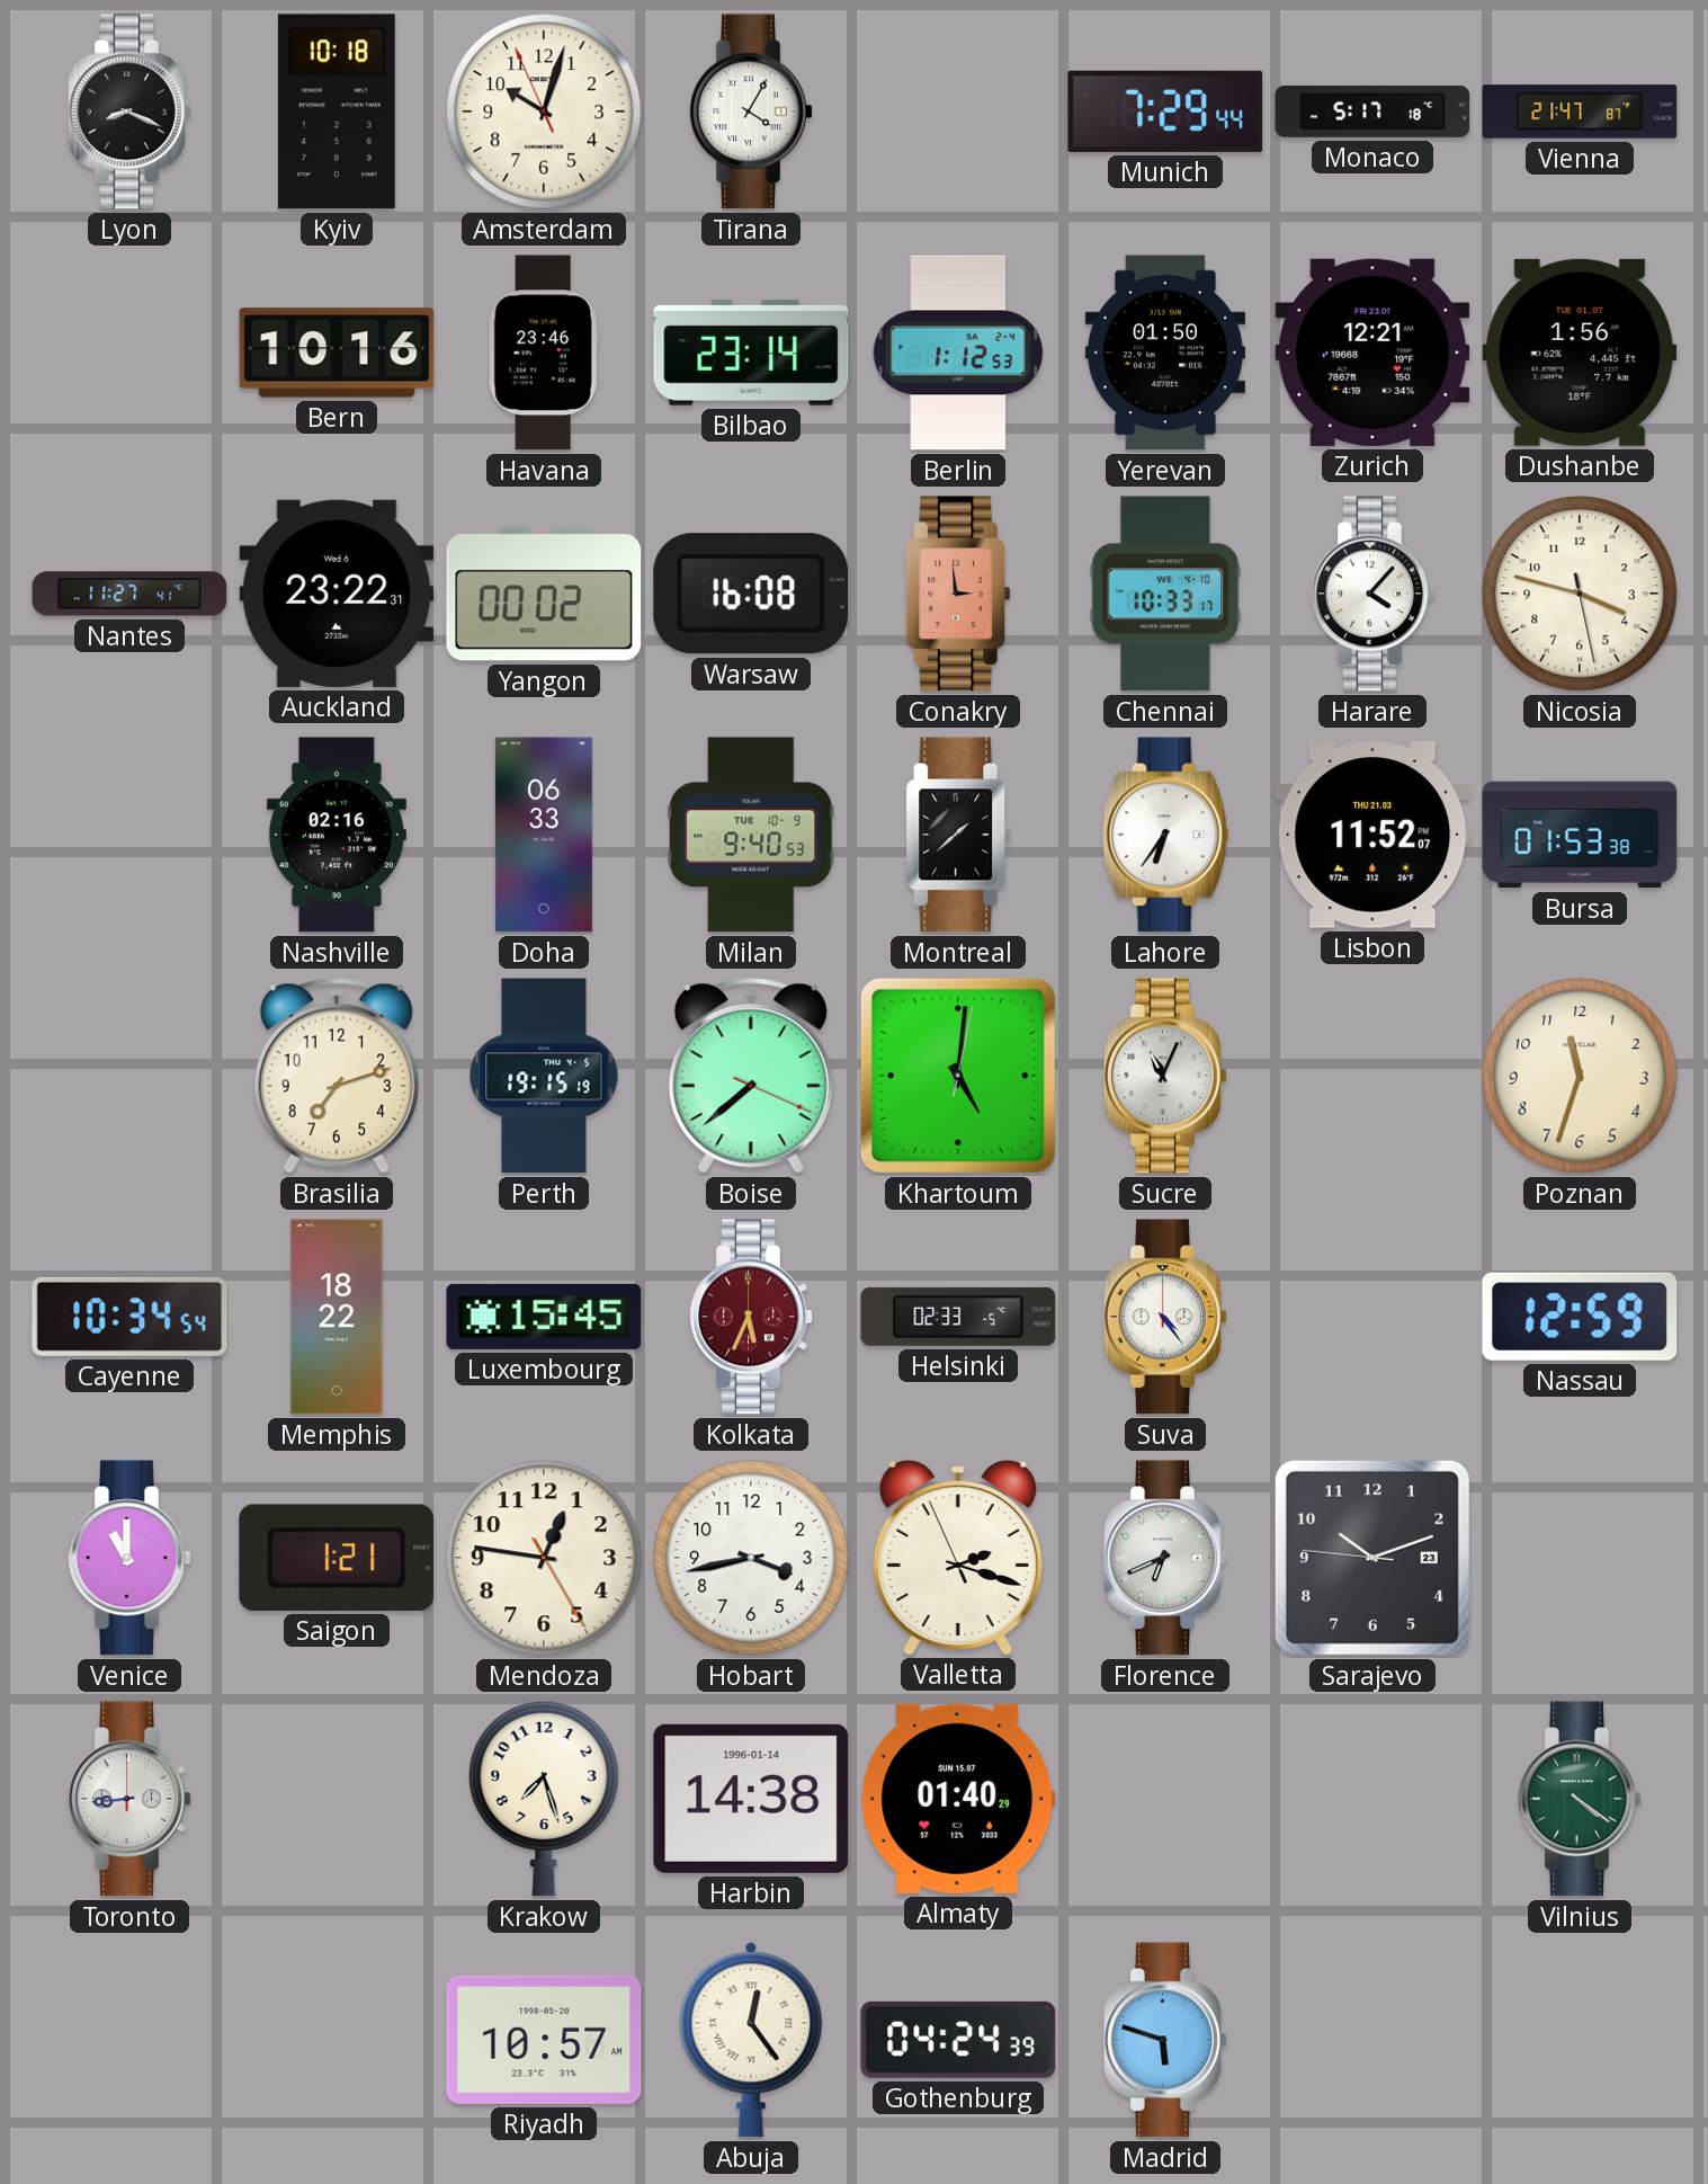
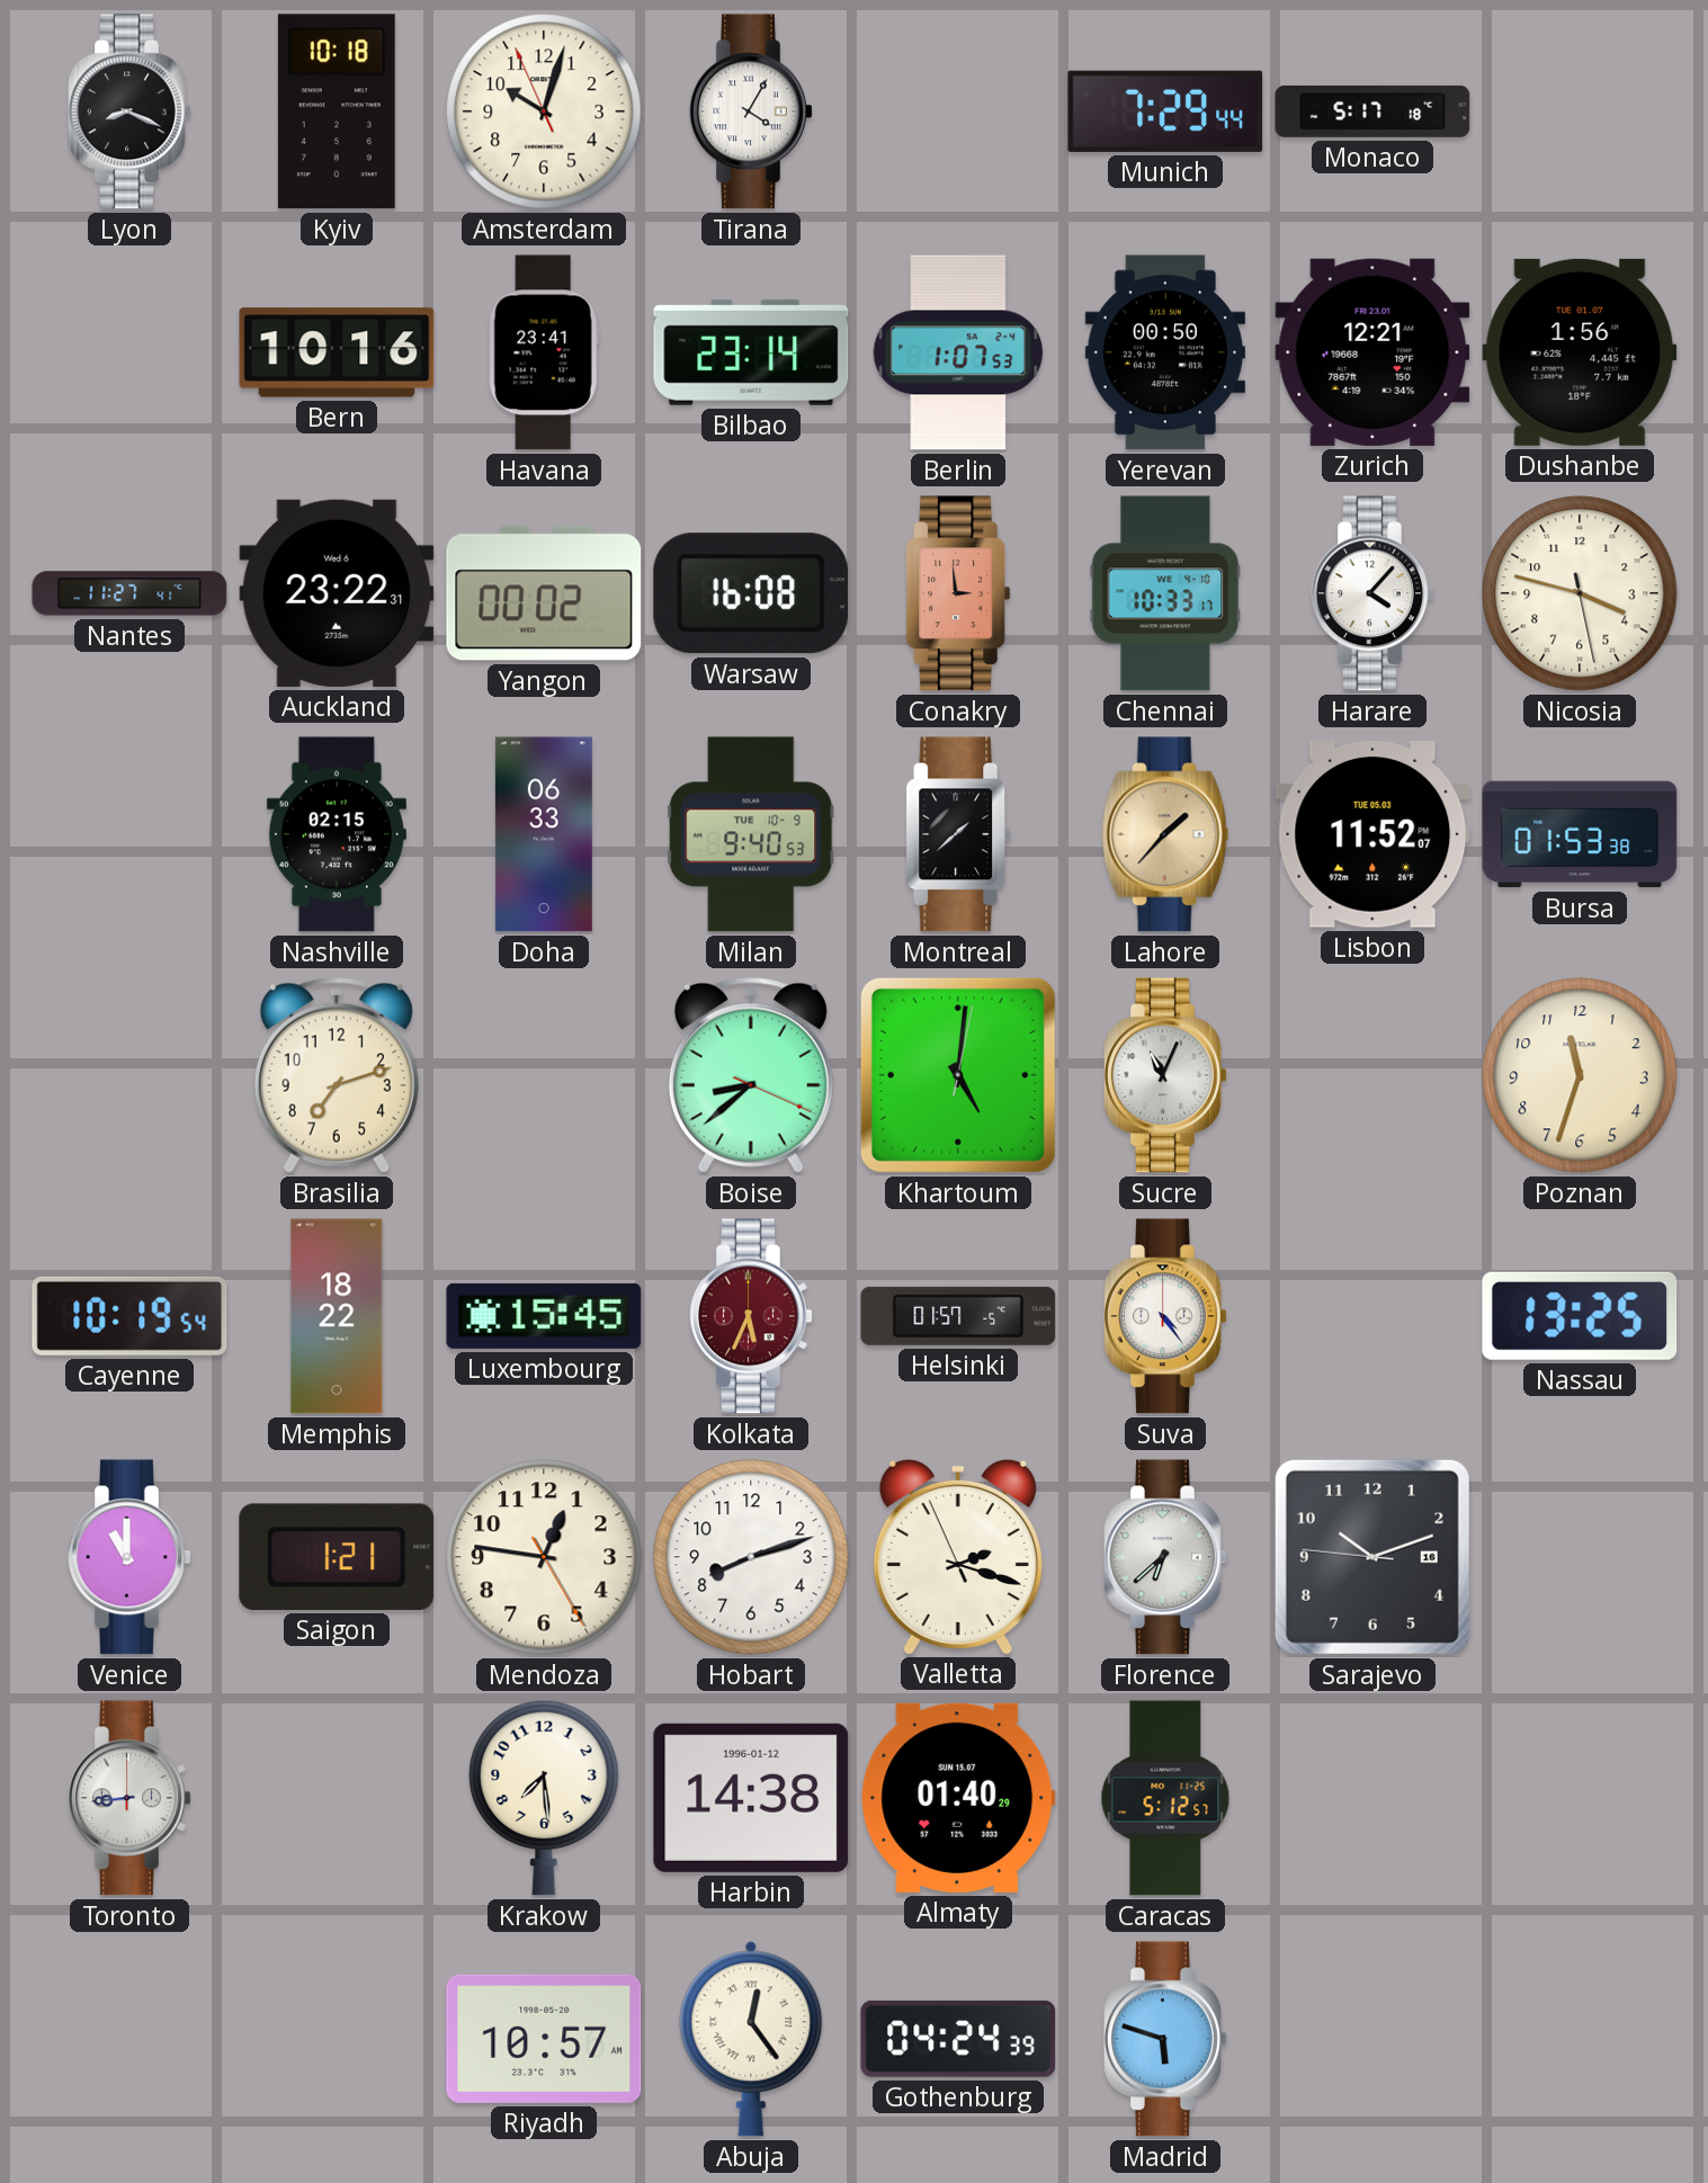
Vienna: 21:47 -> none (1580, 112)
Havana: 23:46 -> 23:41 (544, 352)
Berlin: 1:12 -> 1:07 (958, 352)
Yerevan: 01:50 -> 00:50 (1165, 352)
Nashville: 02:16 -> 02:15 (337, 834)
Lahore: 6:36 -> 1:37 (1165, 834)
Lahore dial: white -> champagne (1165, 834)
Lisbon date: THU 21.03 -> TUE 05.03 (1372, 835)
Perth: 19:15 -> none (544, 1076)
Boise: 7:38 -> 8:38 (751, 1075)
Cayenne: 10:34 -> 10:19 (129, 1316)
Helsinki: 02:33 -> 01:57 (958, 1316)
Nassau: 12:59 -> 13:25 (1580, 1316)
Hobart: 3:43 -> 8:12 (751, 1557)
Florence: 6:41 -> 6:38 (1165, 1557)
Sarajevo date: 23 -> 16 (1372, 1557)
Krakow: 7:27 -> 7:29 (544, 1798)
Harbin date: 1996-01-14 -> 1996-01-12 (751, 1798)
Caracas: none -> 5:12 (1165, 1798)
Vilnius: 4:21 -> none (1580, 1799)
